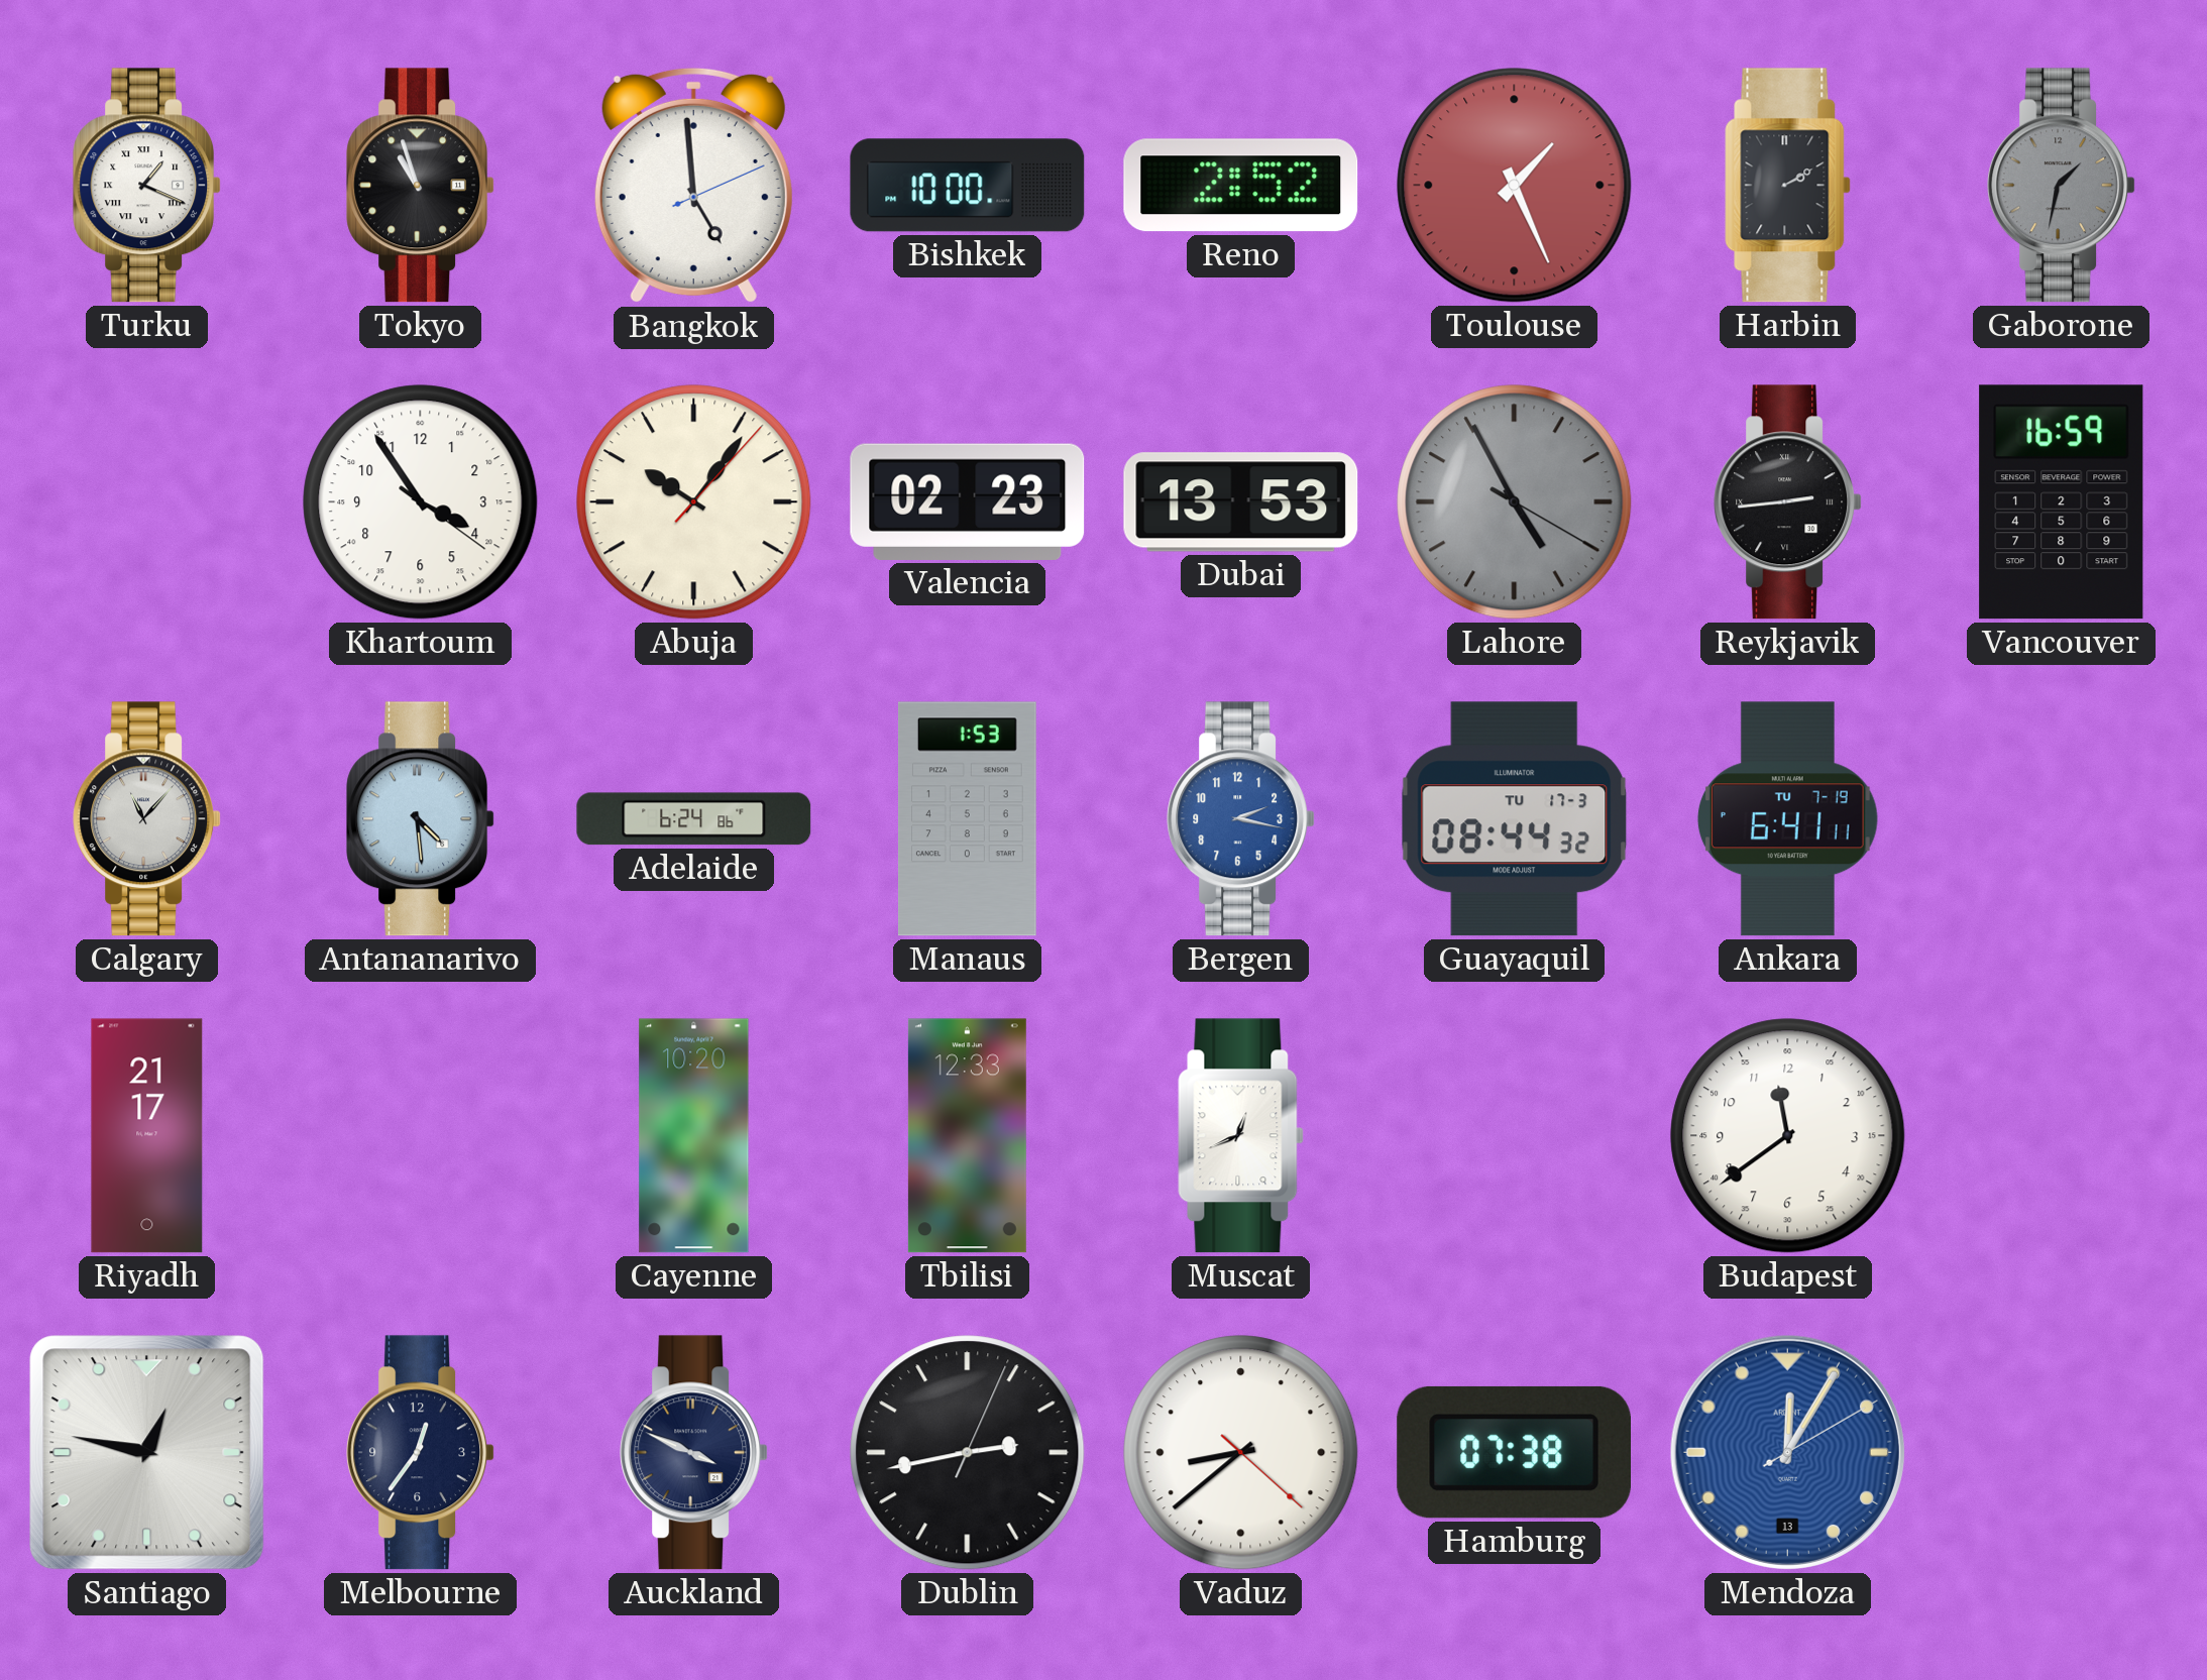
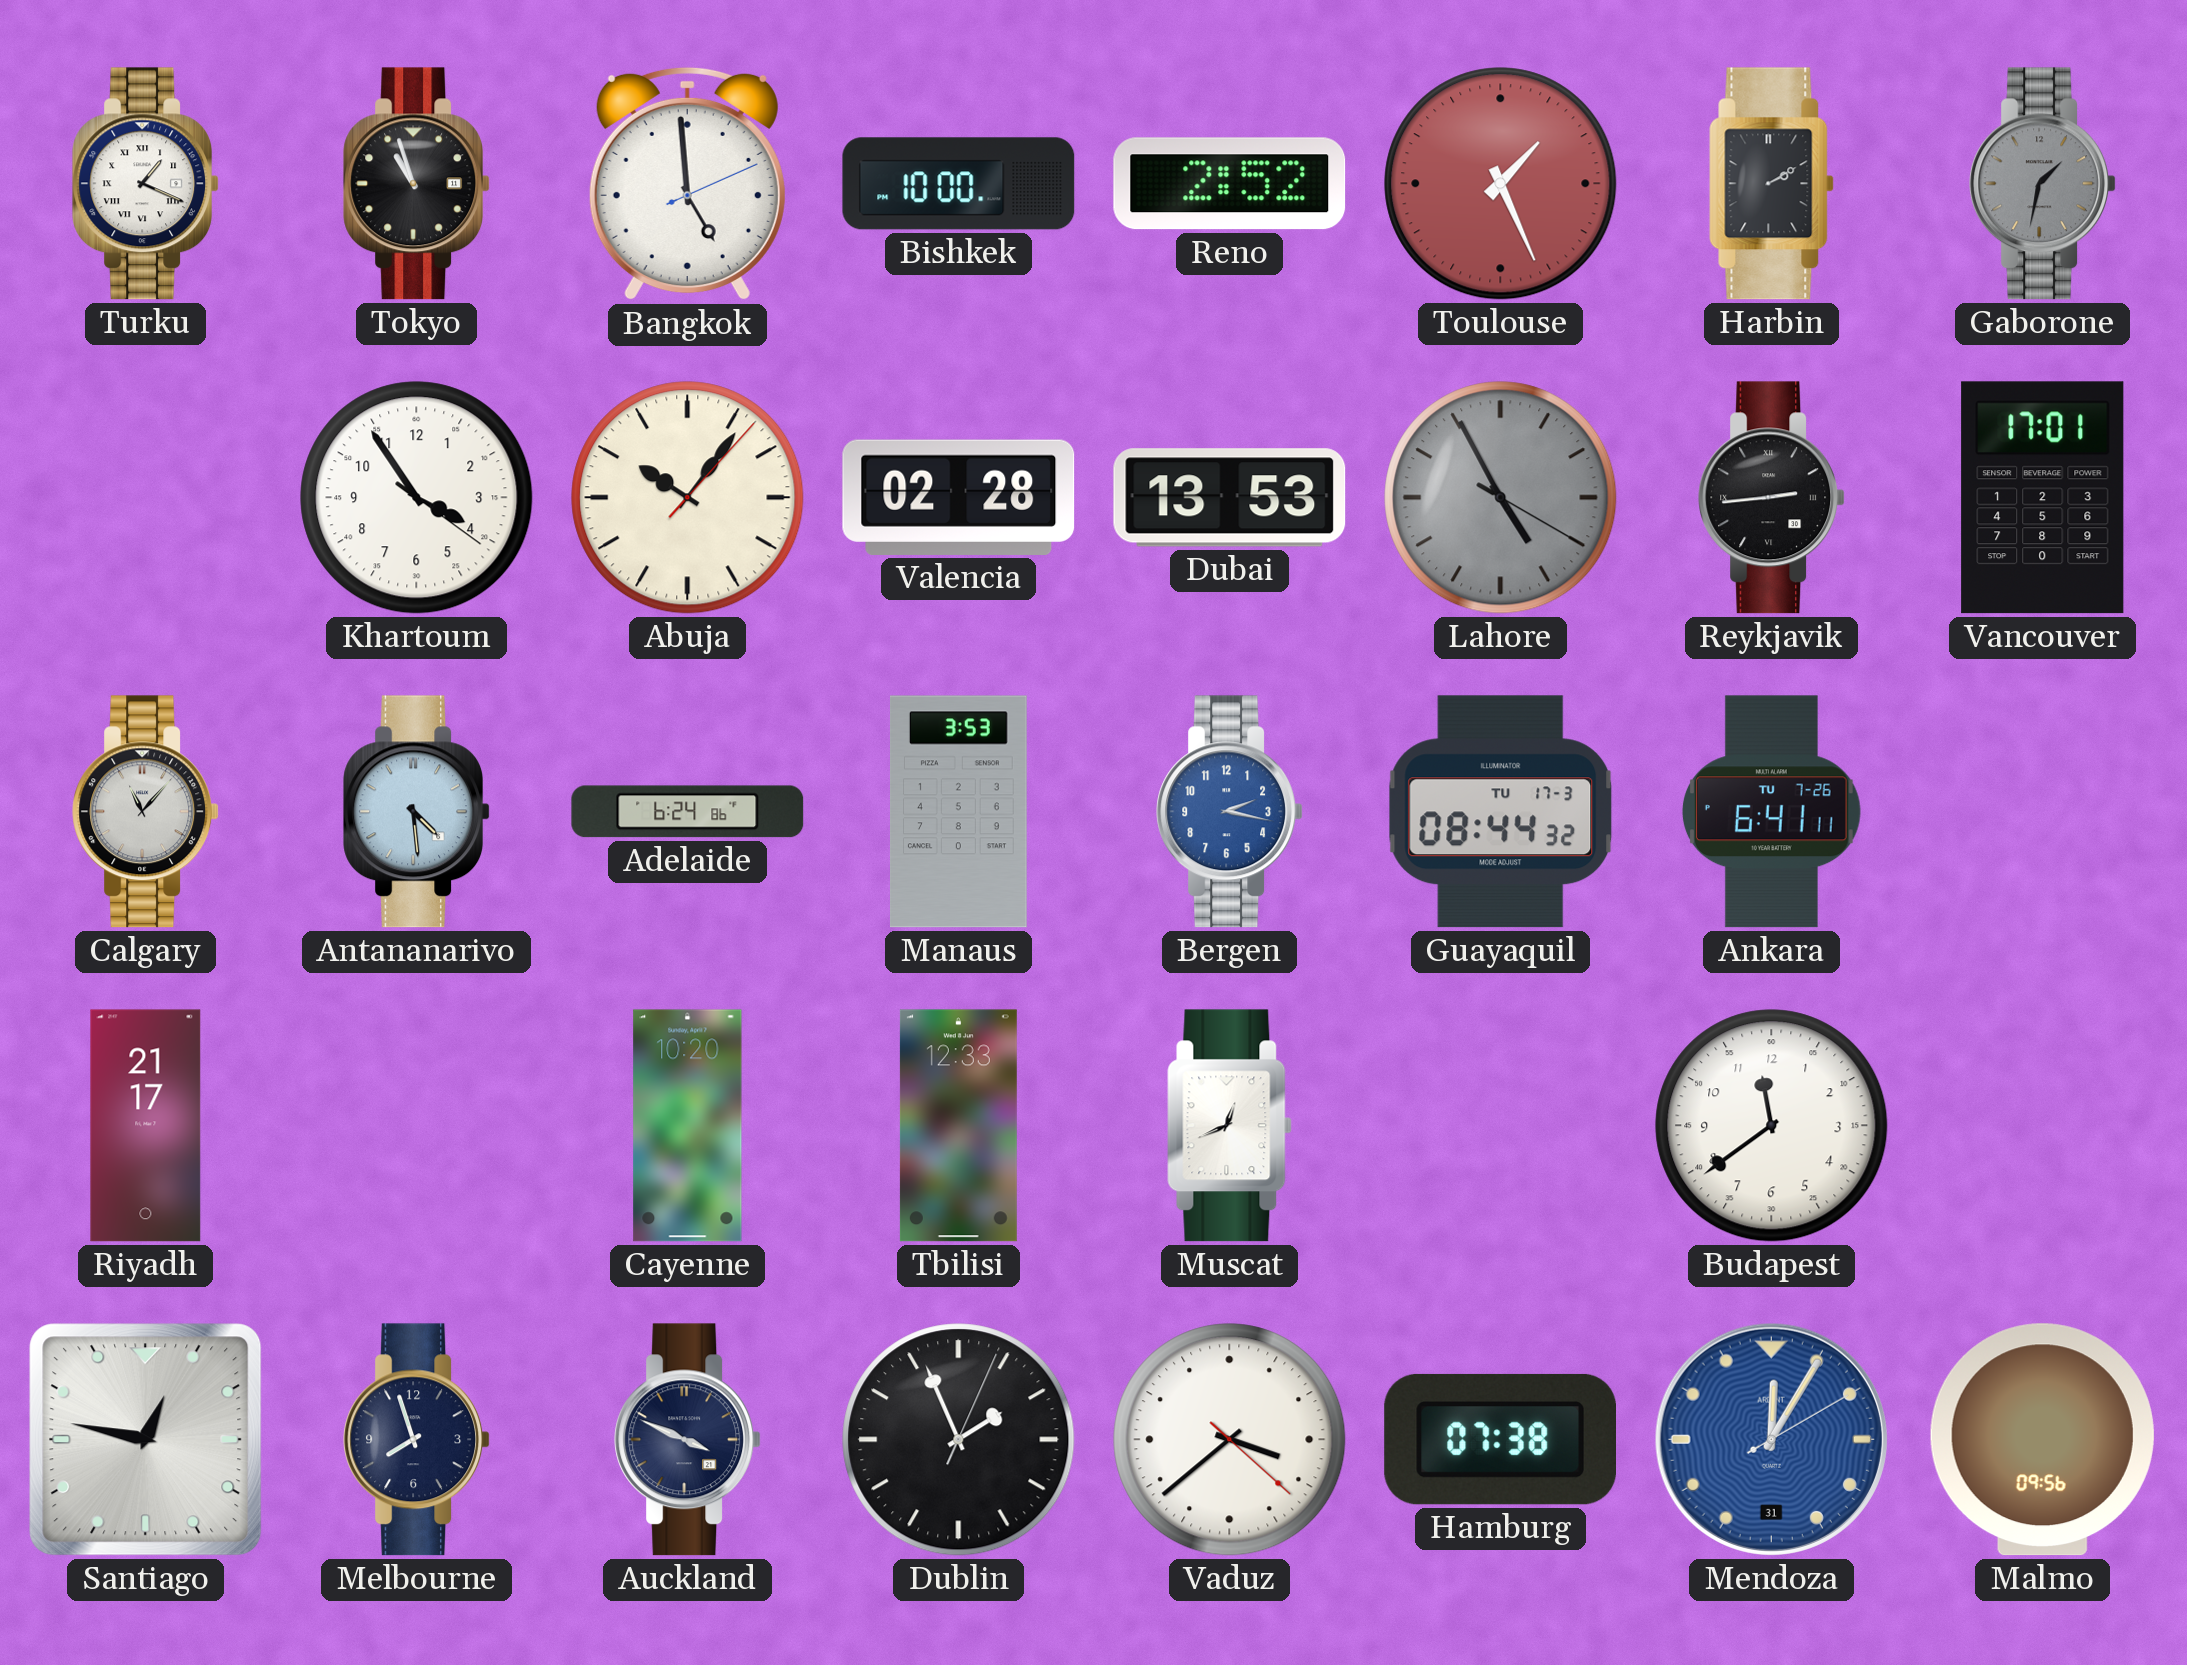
Valencia: 02:23 -> 02:28 (959, 497)
Vancouver: 16:59 -> 17:01 (2043, 498)
Manaus: 1:53 -> 3:53 (959, 812)
Ankara date: TU 7-19 -> TU 7-26 (1771, 812)
Melbourne: 12:36 -> 7:57 (417, 1440)
Dublin: 2:43 -> 1:56 (959, 1440)
Vaduz: 8:38 -> 3:38 (1230, 1440)
Mendoza date: 13 -> 31 (1771, 1439)
Malmo: none -> 09:56 (2042, 1440)
